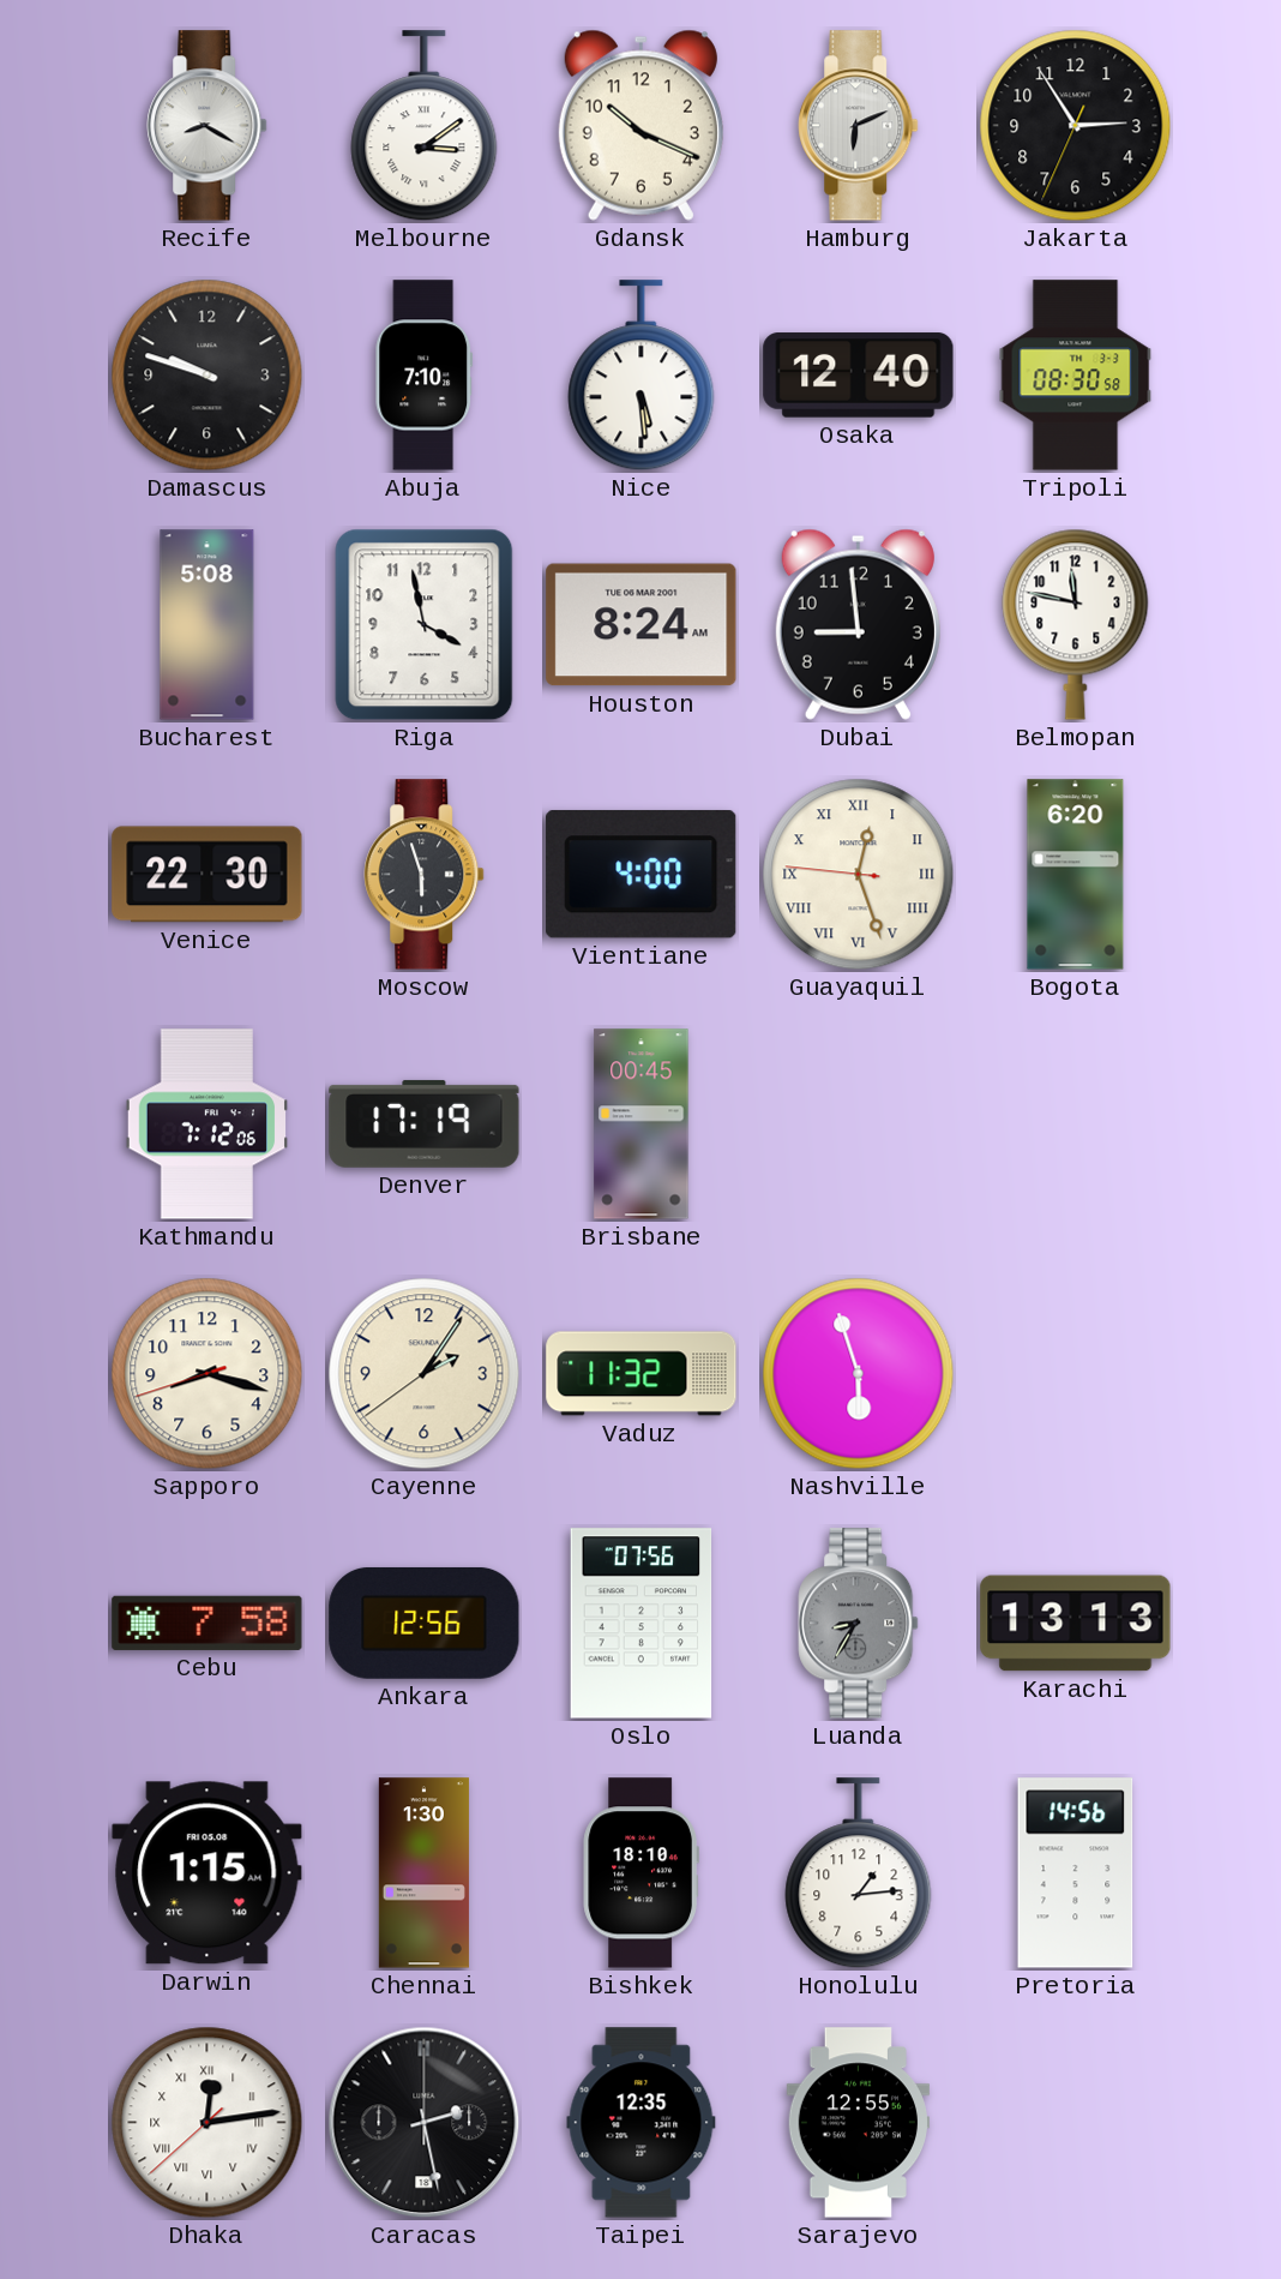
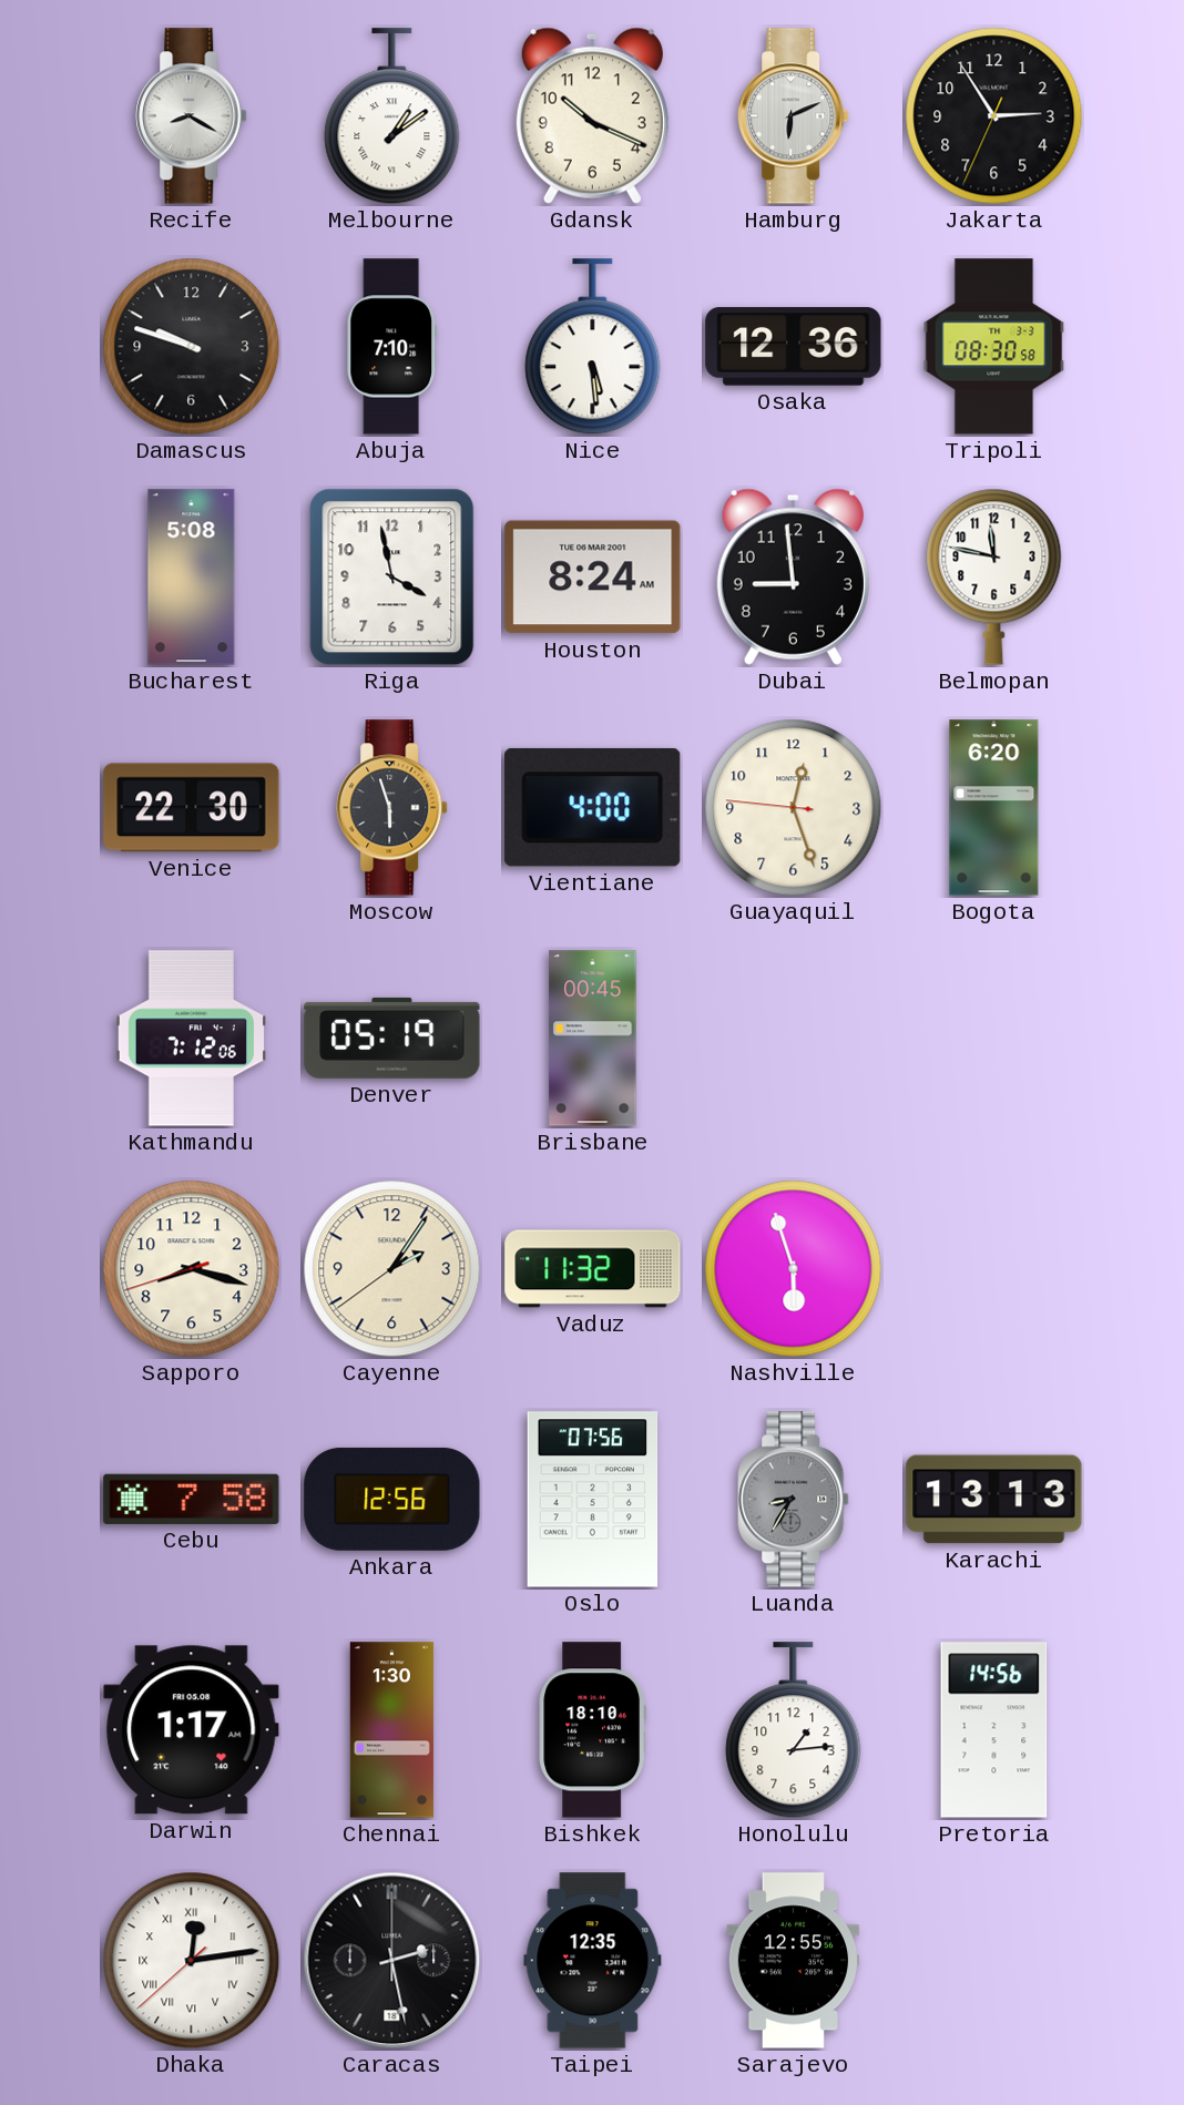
Melbourne: 3:09 -> 1:09 (392, 116)
Osaka: 12:40 -> 12:36 (794, 347)
Guayaquil numerals: Roman -> Arabic (794, 808)
Denver: 17:19 -> 05:19 (392, 1038)
Darwin: 1:15 -> 1:17 (192, 1730)
